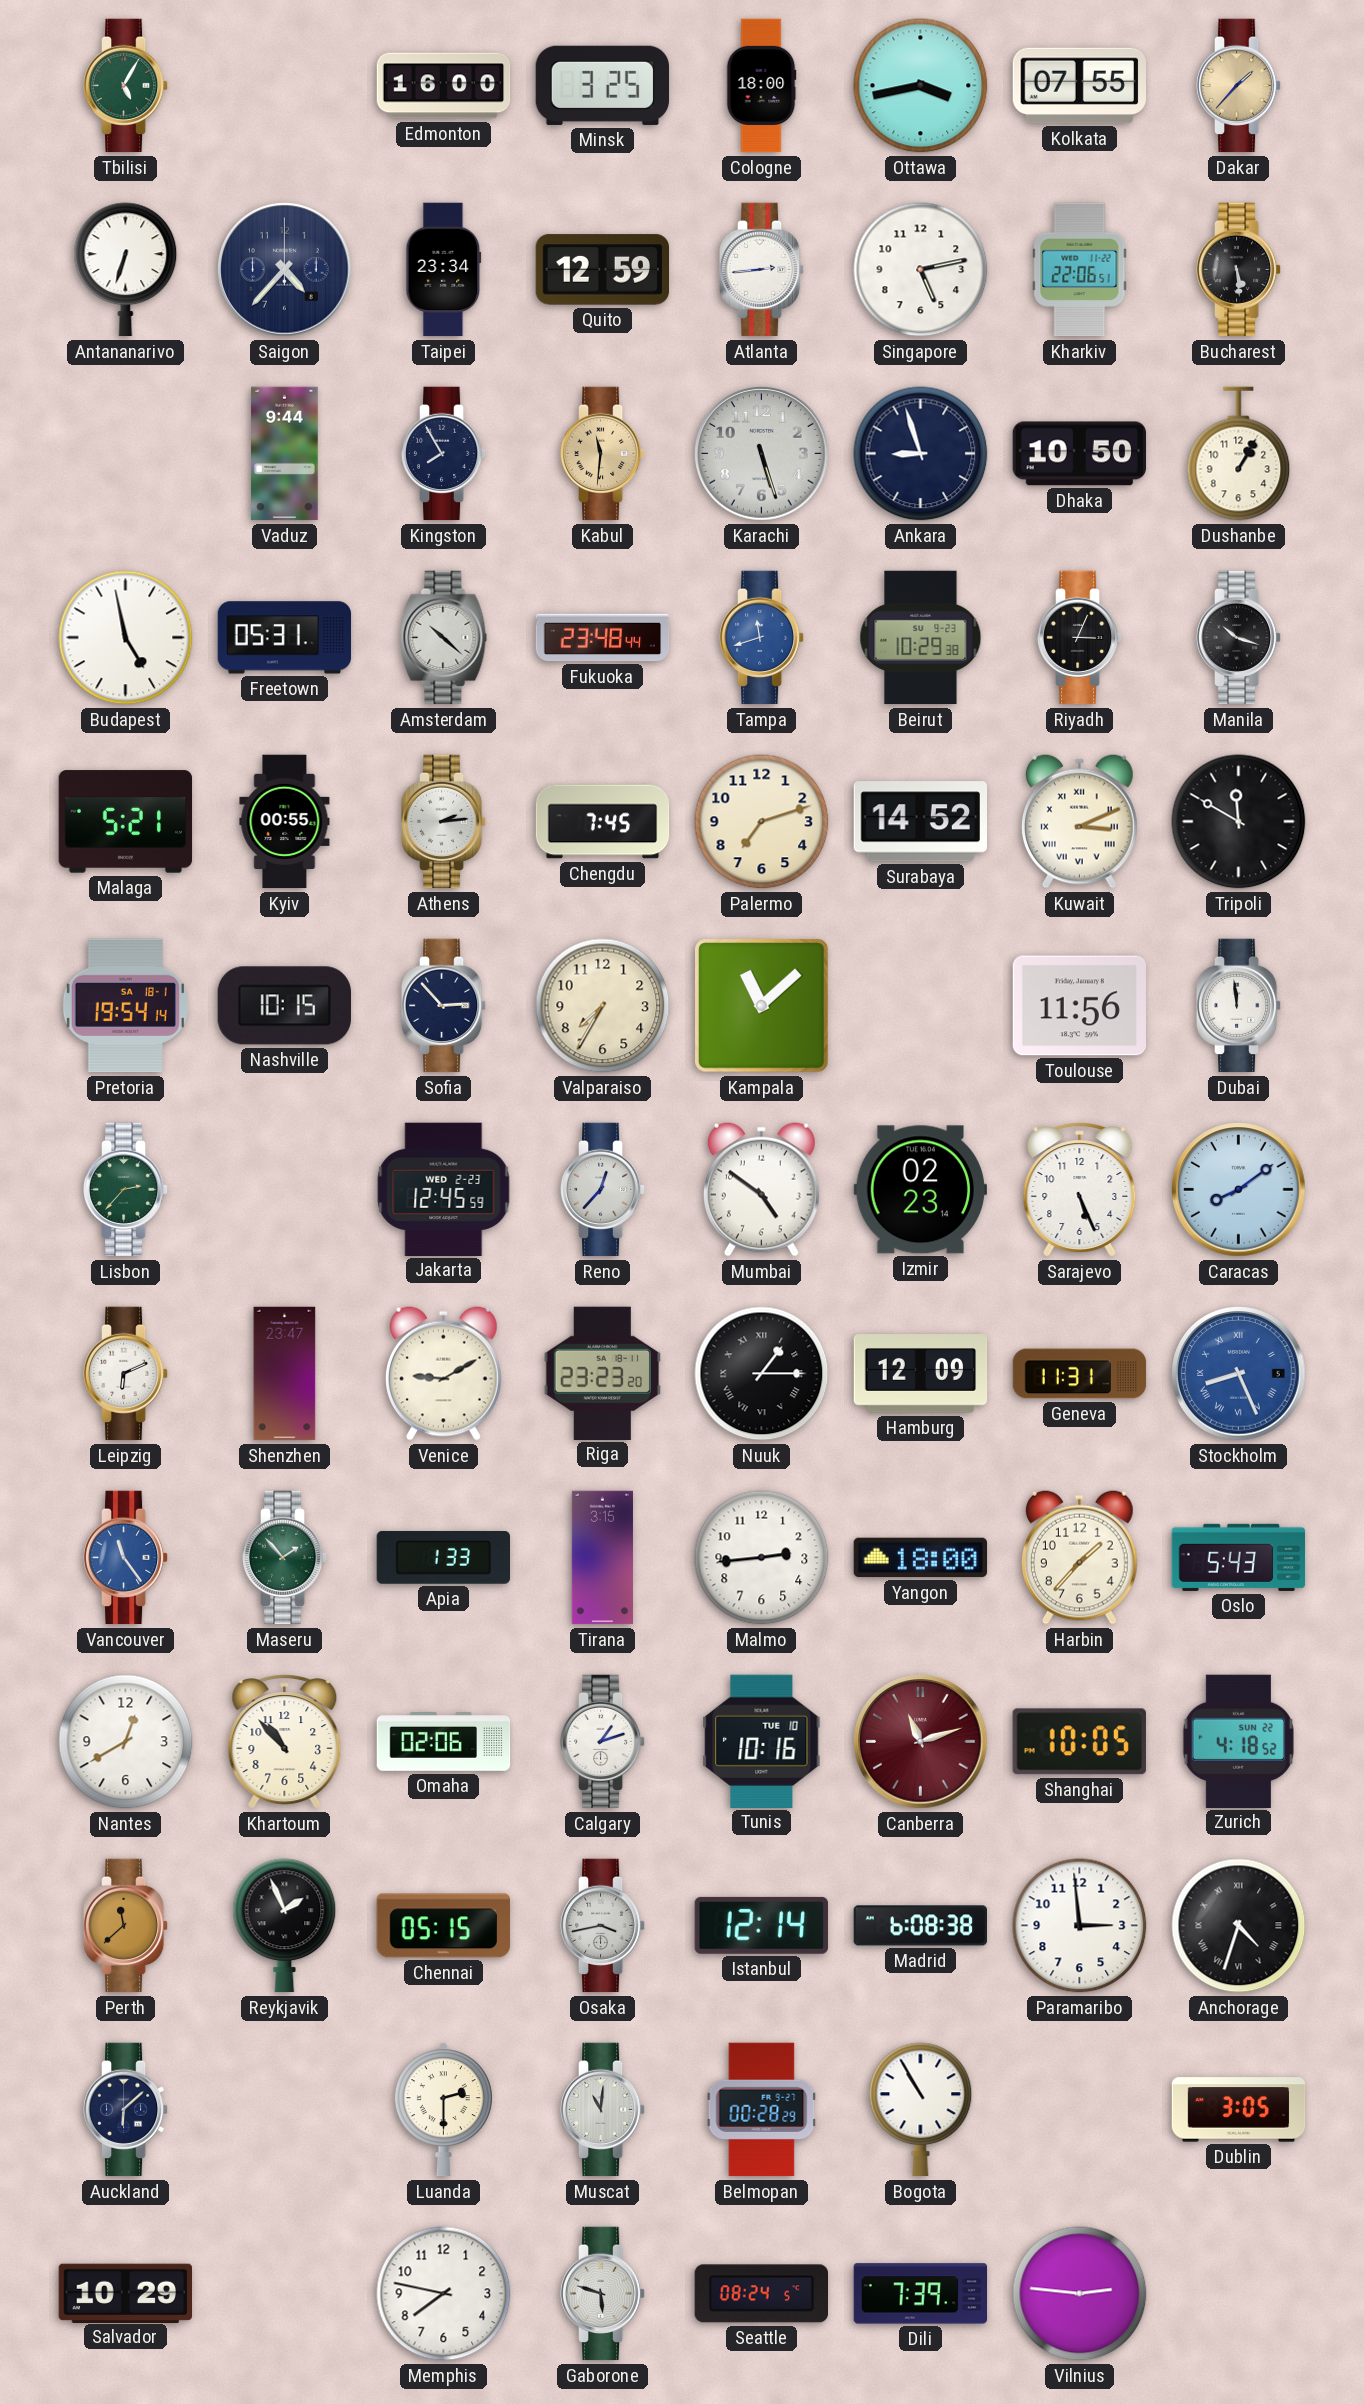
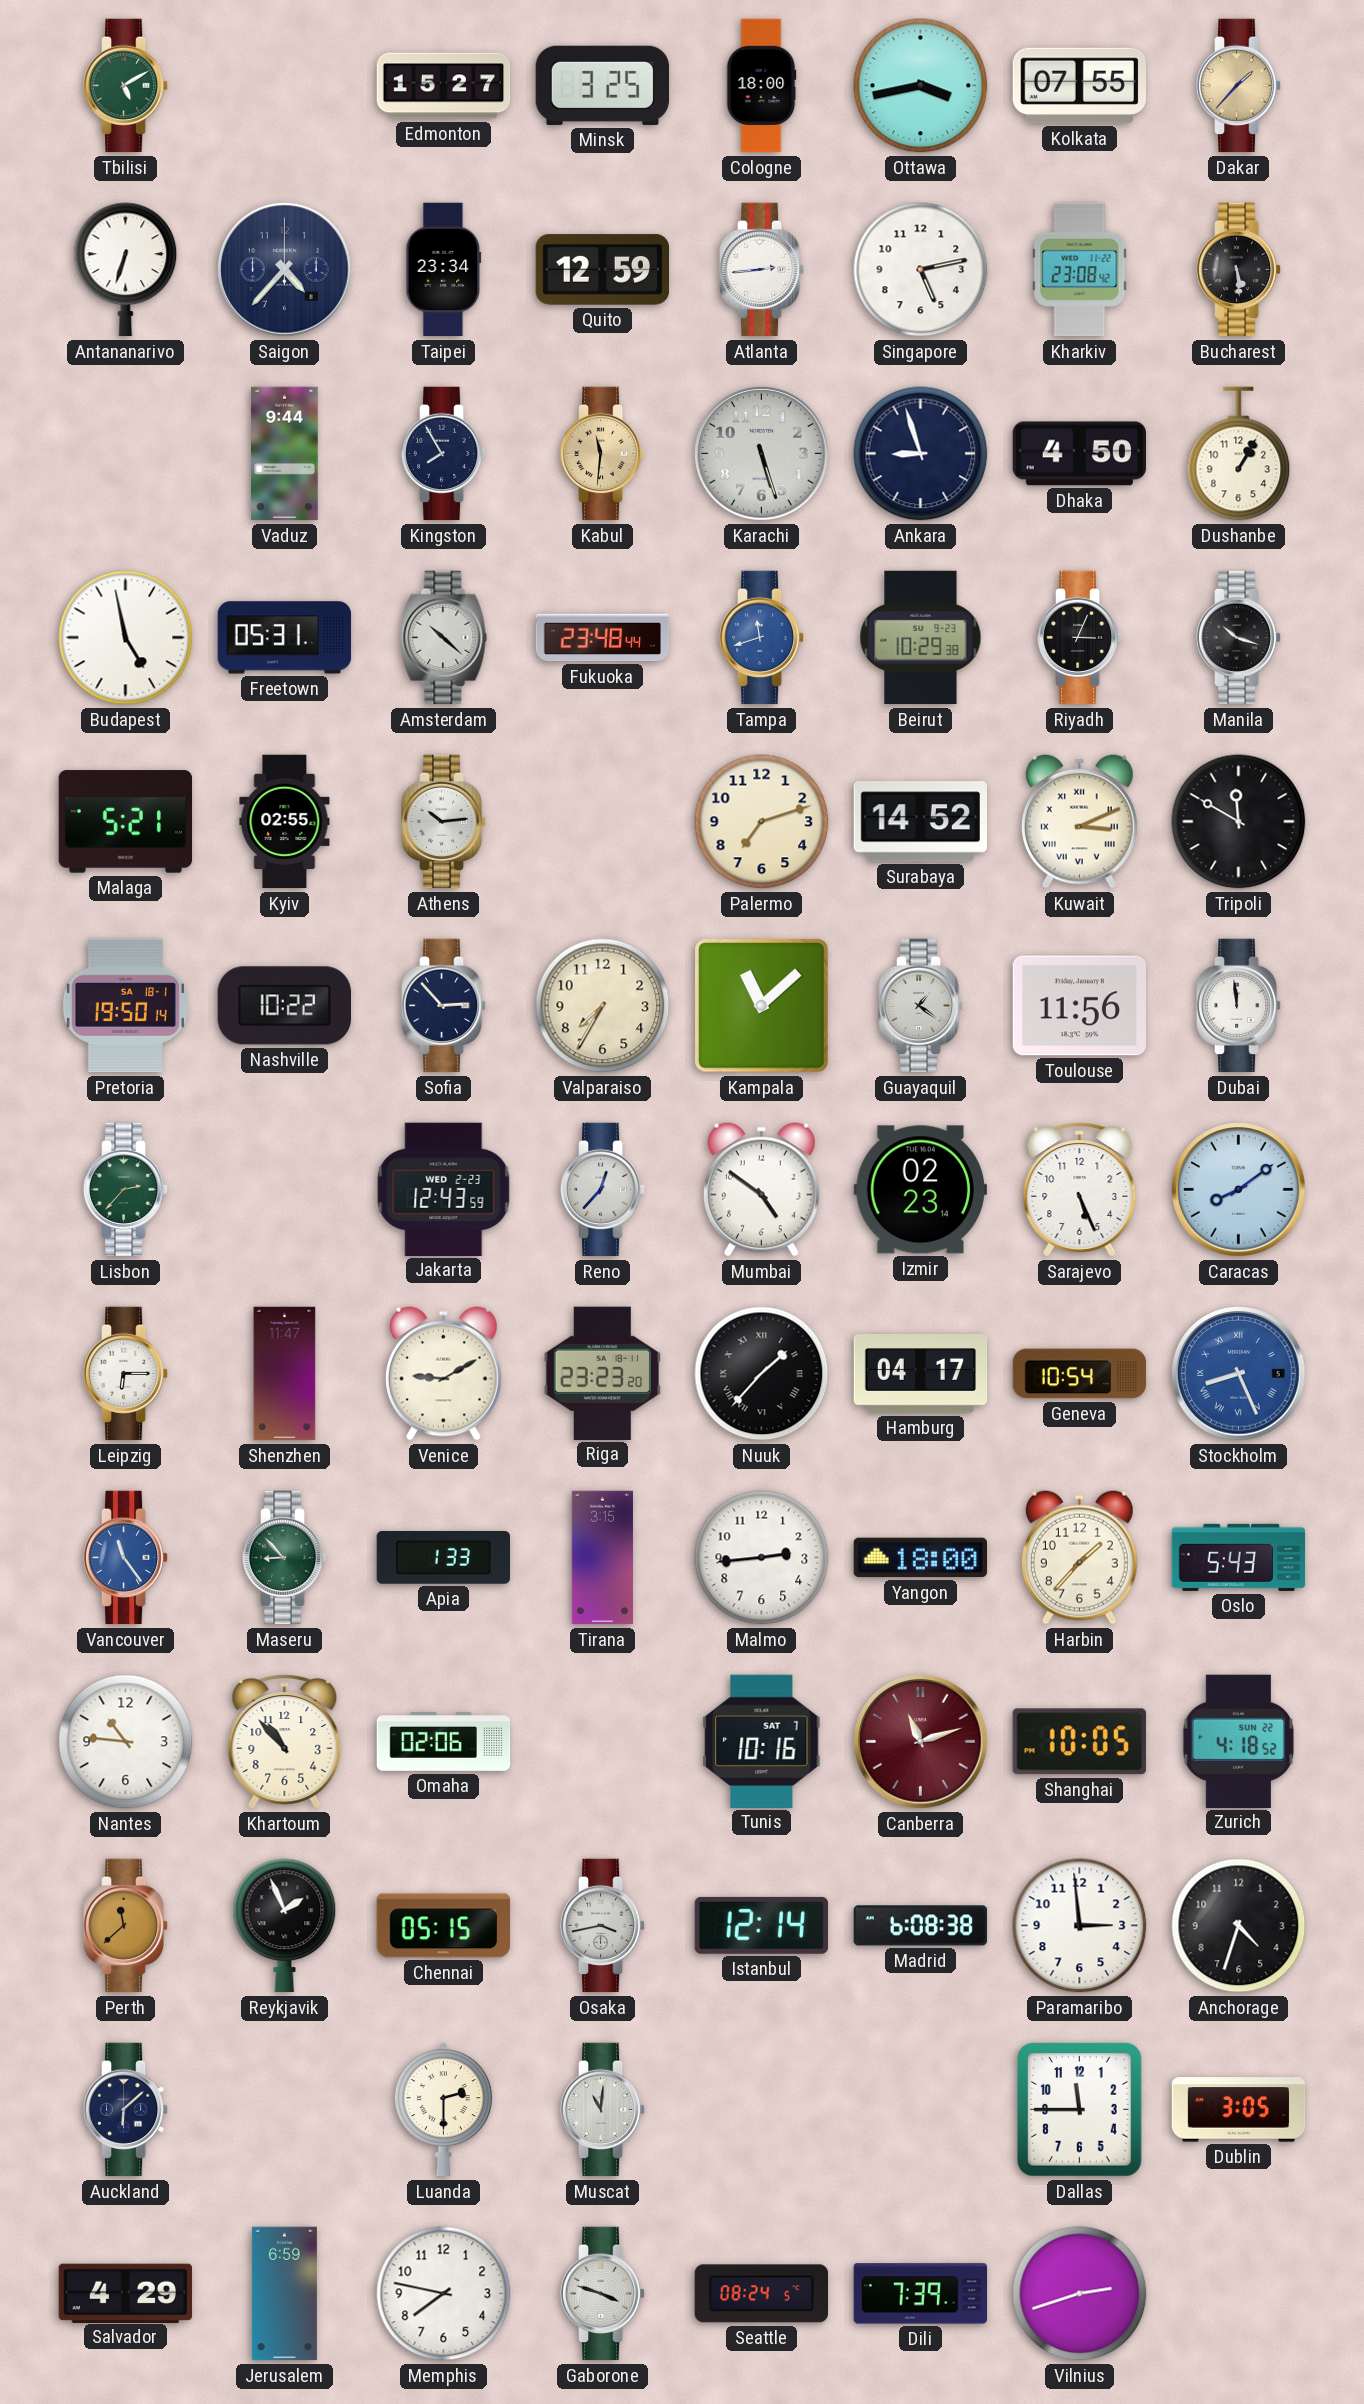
Tbilisi: 5:05 -> 5:10 (126, 86)
Edmonton: 16:00 -> 15:27 (444, 86)
Kharkiv: 22:06 -> 23:08 (1080, 270)
Dhaka: 10:50 -> 4:50 (1079, 454)
Kyiv: 00:55 -> 02:55 (285, 822)
Athens: 2:14 -> 10:14 (444, 822)
Chengdu: 7:45 -> none (603, 822)
Pretoria: 19:54 -> 19:50 (125, 1006)
Nashville: 10:15 -> 10:22 (284, 1006)
Guayaquil: none -> 1:21 (921, 1006)
Jakarta: 12:45 -> 12:43 (444, 1189)
Leipzig: 6:11 -> 6:15 (126, 1374)
Shenzhen: 23:47 -> 11:47 (285, 1374)
Nuuk: 1:15 -> 1:37 (762, 1374)
Hamburg: 12:09 -> 04:17 (921, 1374)
Geneva: 11:31 -> 10:54 (1080, 1374)
Maseru: 1:53 -> 8:53 (285, 1558)
Nantes: 12:40 -> 10:46 (126, 1742)
Calgary: 1:12 -> none (603, 1742)
Tunis date: TUE 10 -> SAT 7 (762, 1741)
Anchorage numerals: Roman -> Arabic (1239, 1926)
Belmopan: 00:28 -> none (762, 2110)
Bogota: 10:55 -> none (921, 2110)
Dallas: none -> 11:45 (1080, 2110)
Salvador: 10:29 -> 4:29 (125, 2293)
Jerusalem: none -> 6:59 (284, 2294)
Gaborone: 5:48 -> 3:48 (603, 2294)
Vilnius: 2:46 -> 2:42 (1080, 2294)
